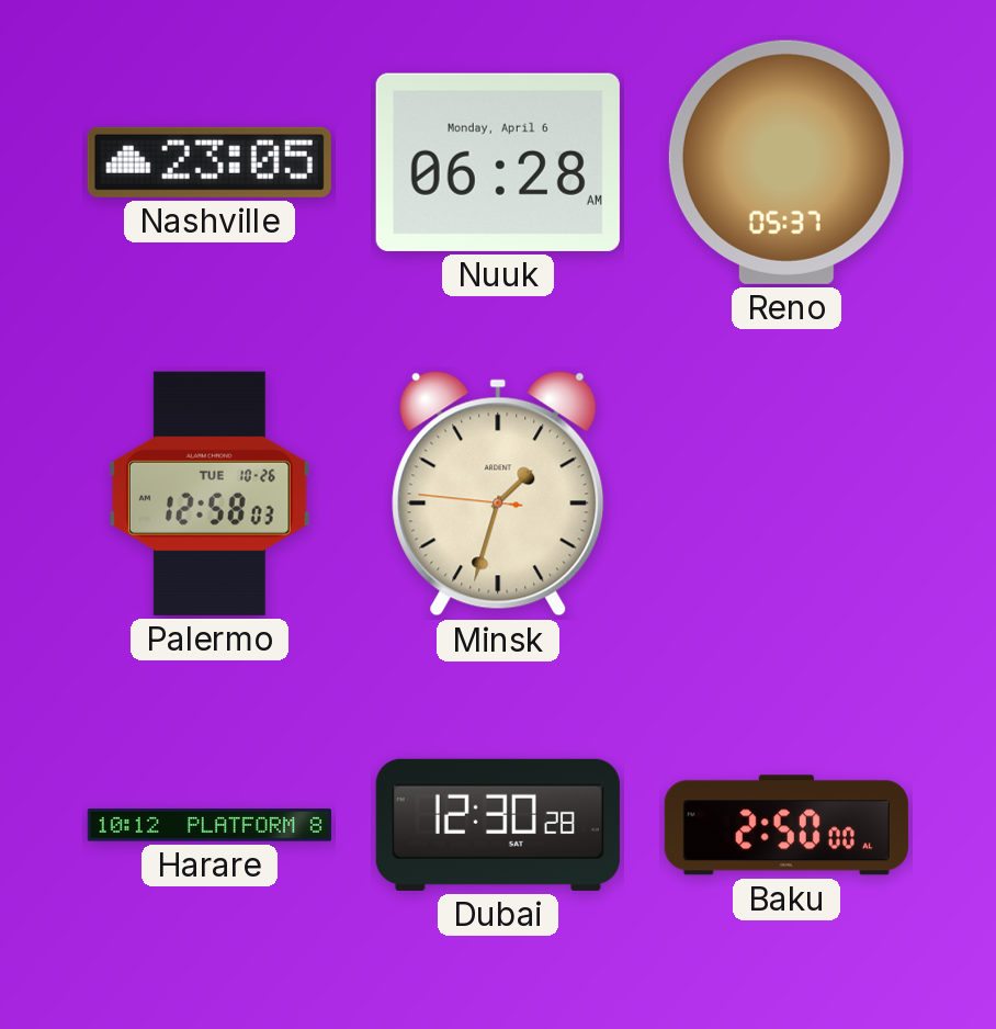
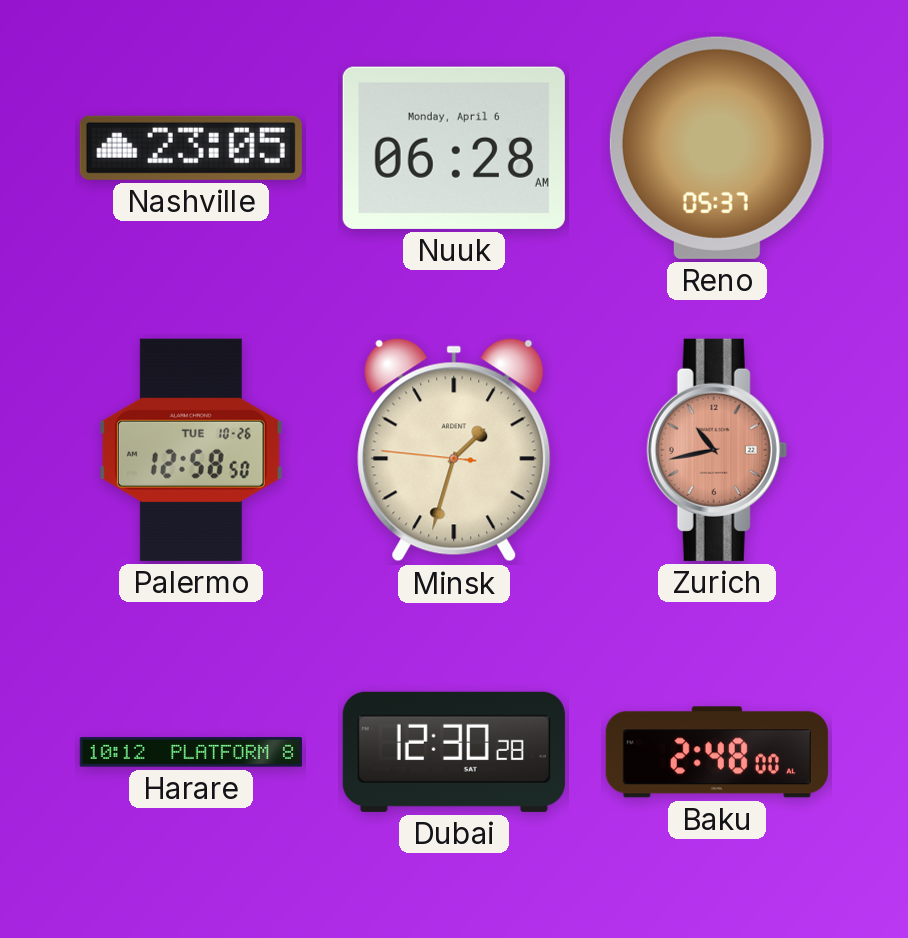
Palermo: 12:58:03 -> 12:58:50 (191, 450)
Zurich: none -> 10:43 (717, 450)
Baku: 2:50 -> 2:48 (717, 752)
